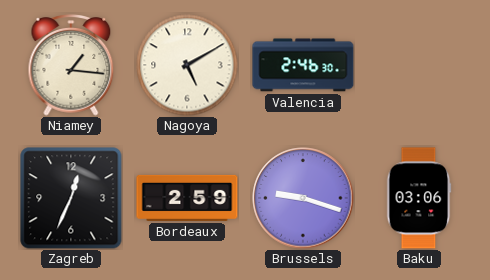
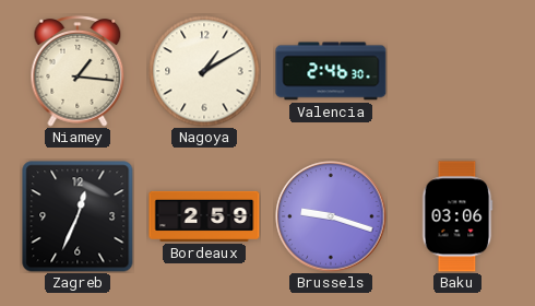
Nagoya: 5:10 -> 1:10 (204, 71)
